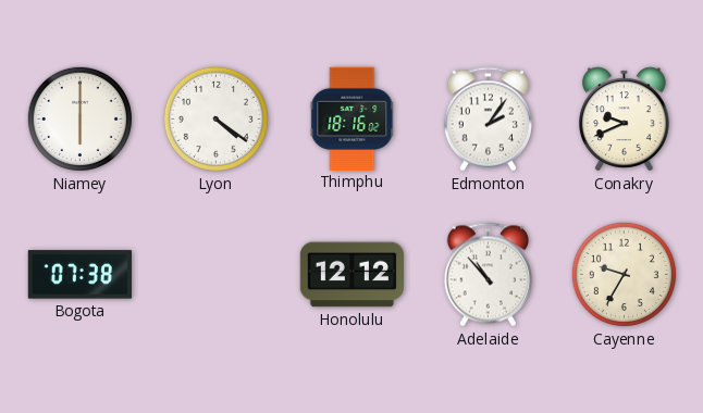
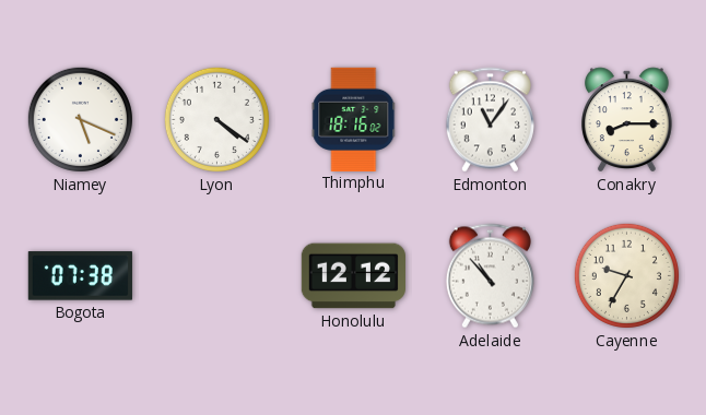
Niamey: 6:00 -> 5:19 (80, 119)
Edmonton: 2:06 -> 11:06 (490, 120)
Conakry: 9:41 -> 8:15 (627, 120)
